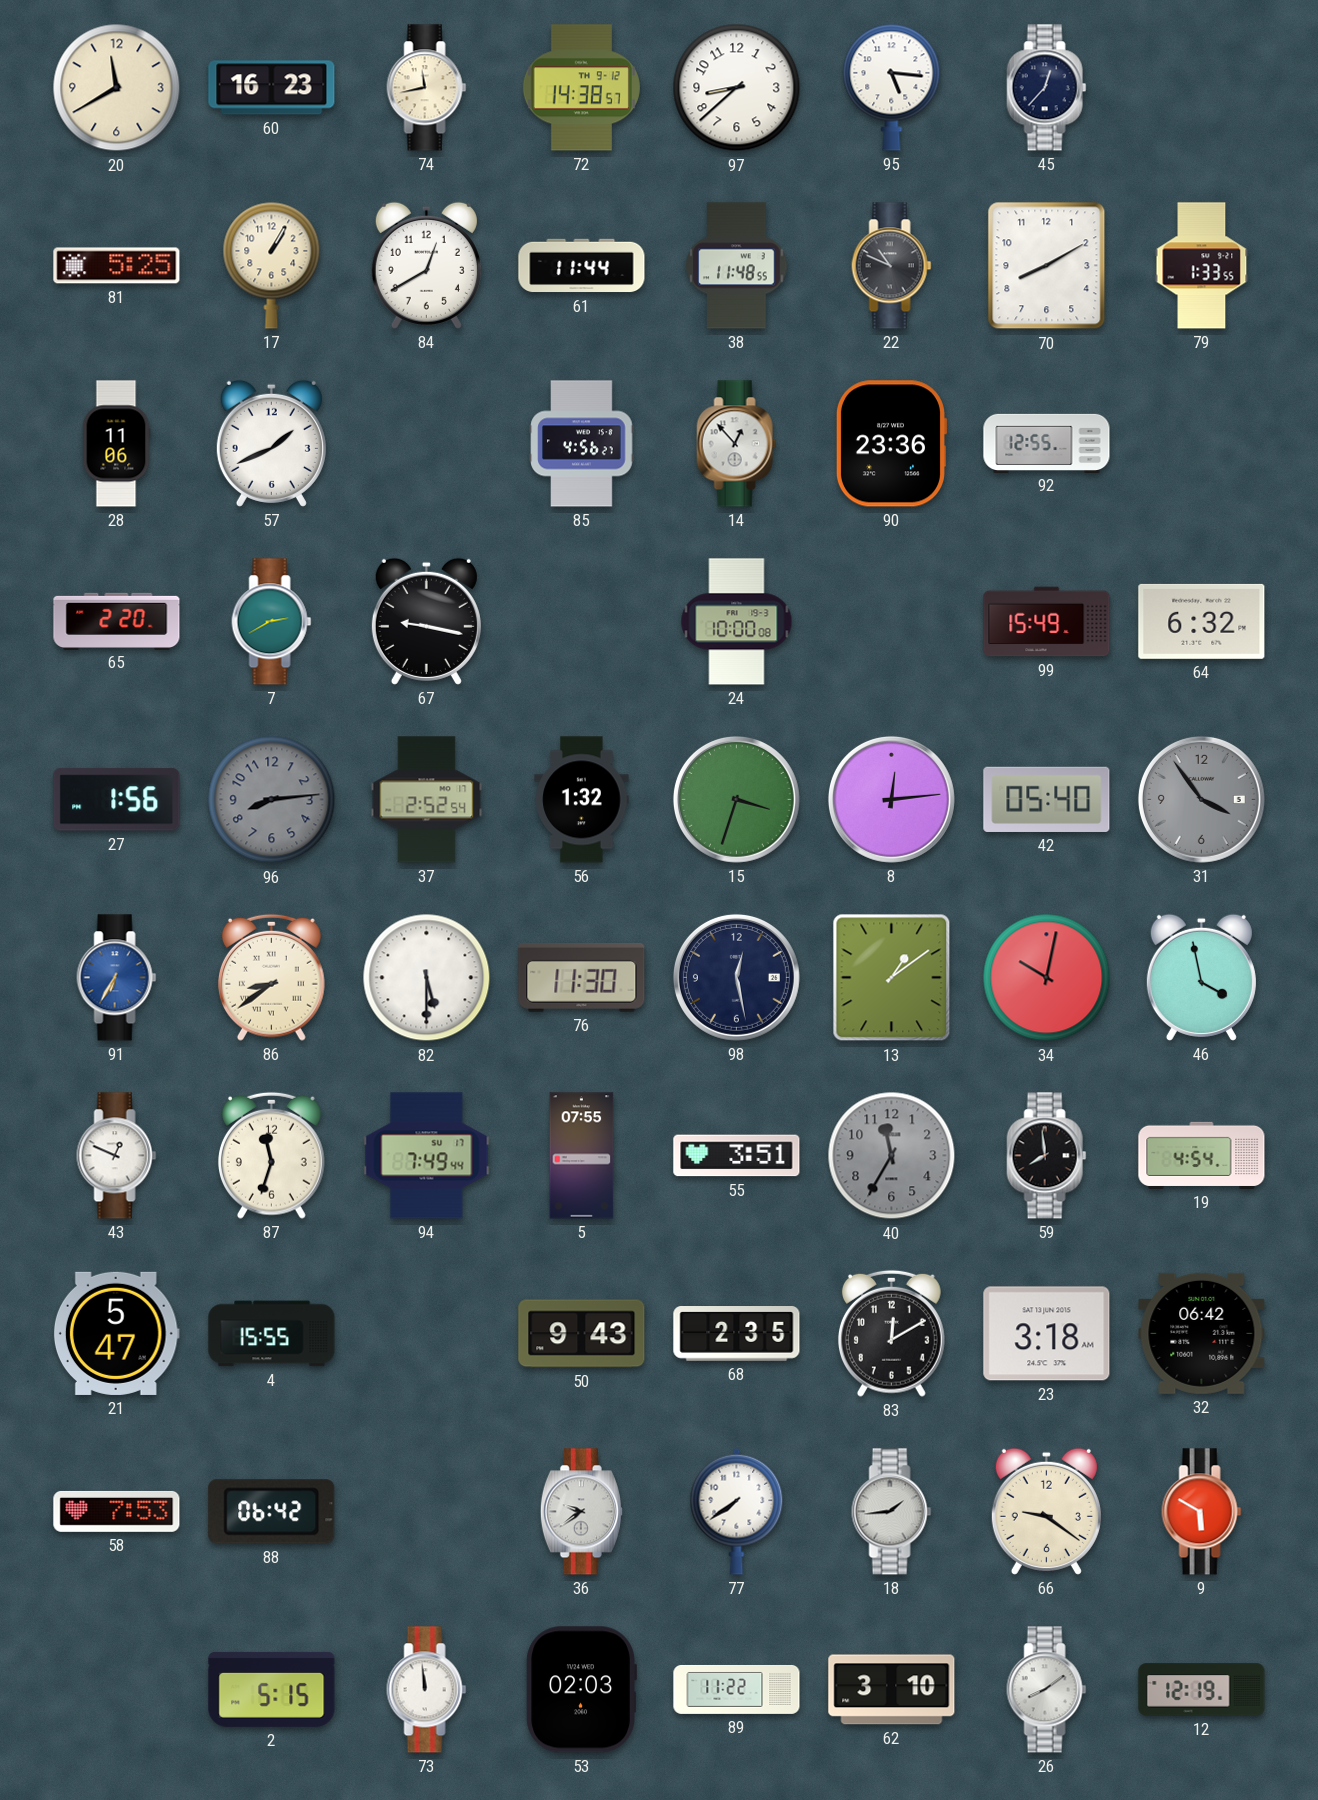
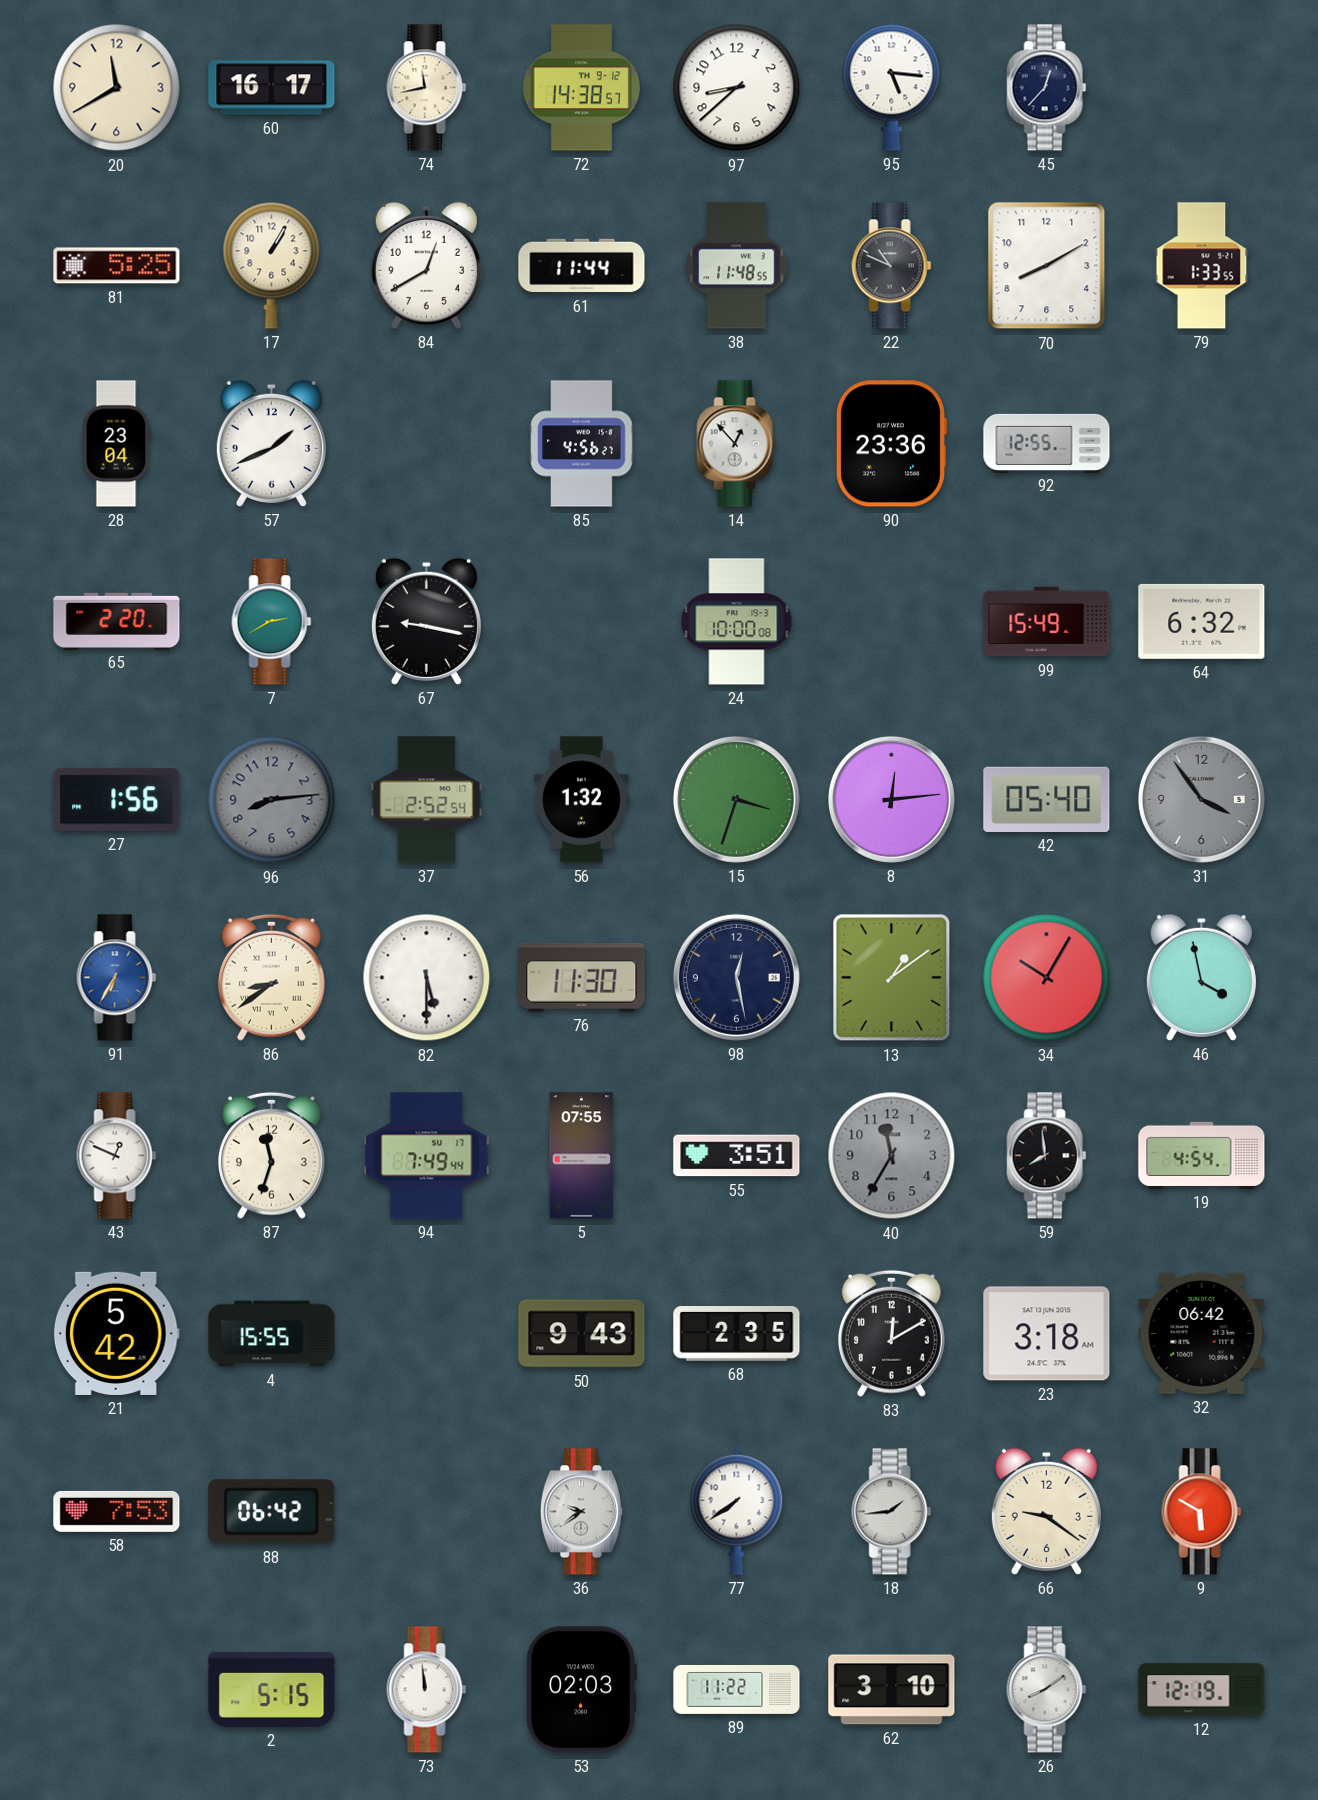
60: 16:23 -> 16:17 (272, 88)
28: 11:06 -> 23:04 (116, 444)
34: 10:02 -> 10:05 (1047, 978)
21: 5:47 -> 5:42 (116, 1333)
